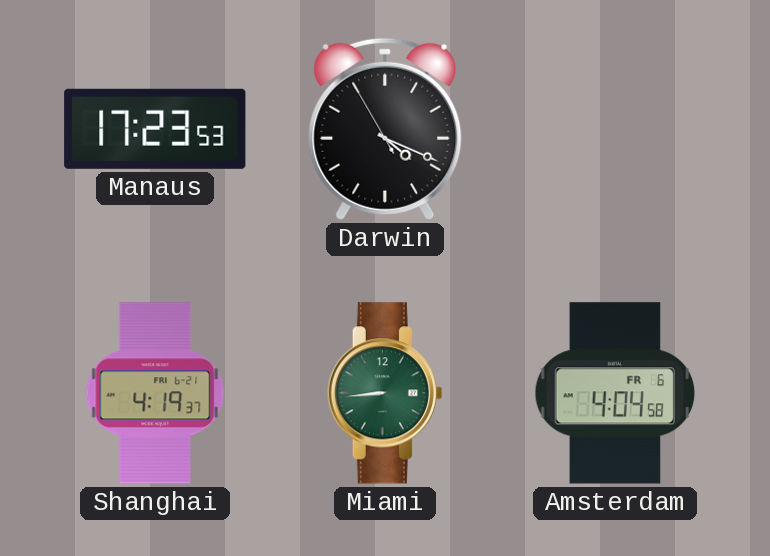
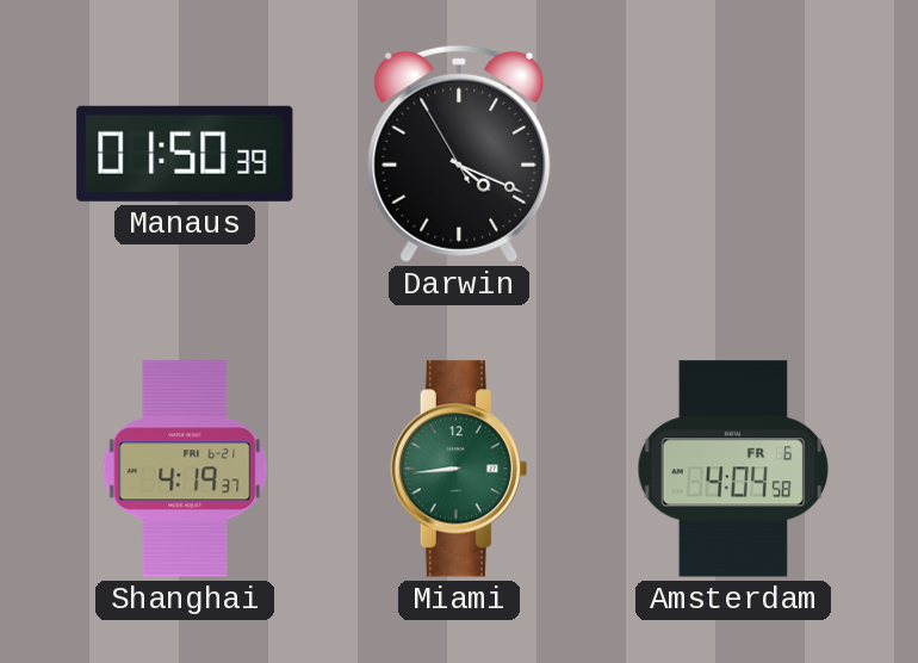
Manaus: 17:23 -> 01:50 (185, 154)
